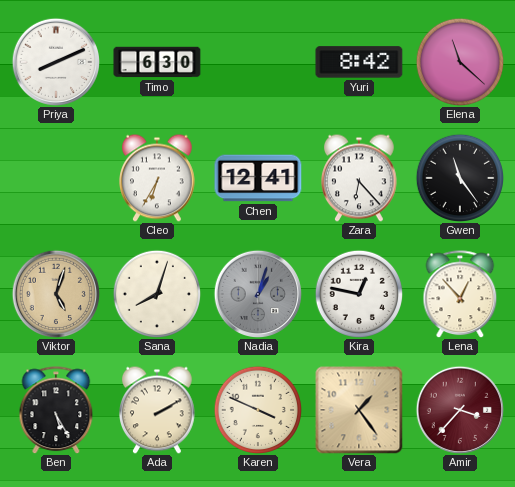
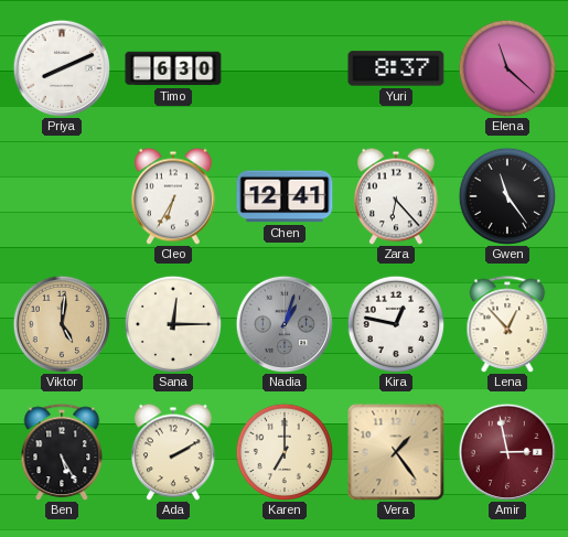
Yuri: 8:42 -> 8:37 (396, 68)
Viktor: 5:03 -> 5:01 (61, 323)
Sana: 8:03 -> 12:15 (173, 324)
Karen: 3:49 -> 7:00 (285, 452)
Amir: 3:37 -> 2:58 (506, 451)
